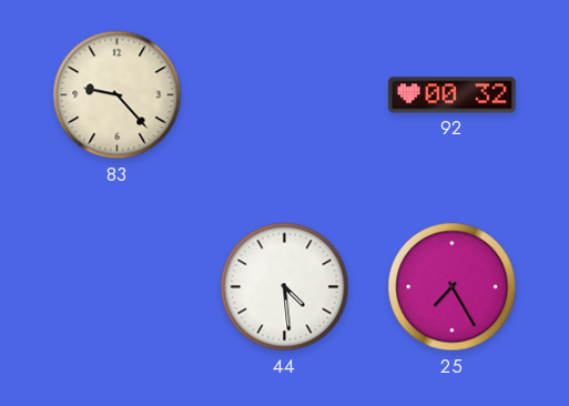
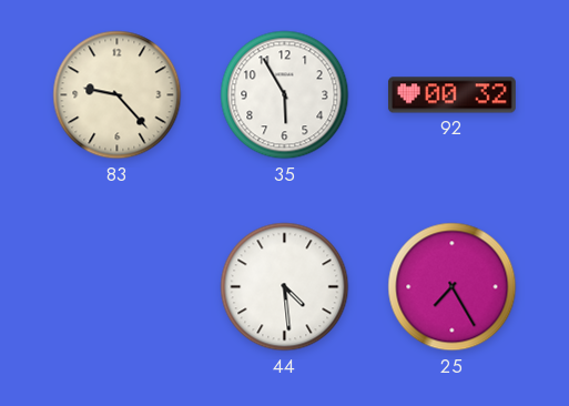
35: none -> 5:55 (285, 95)
